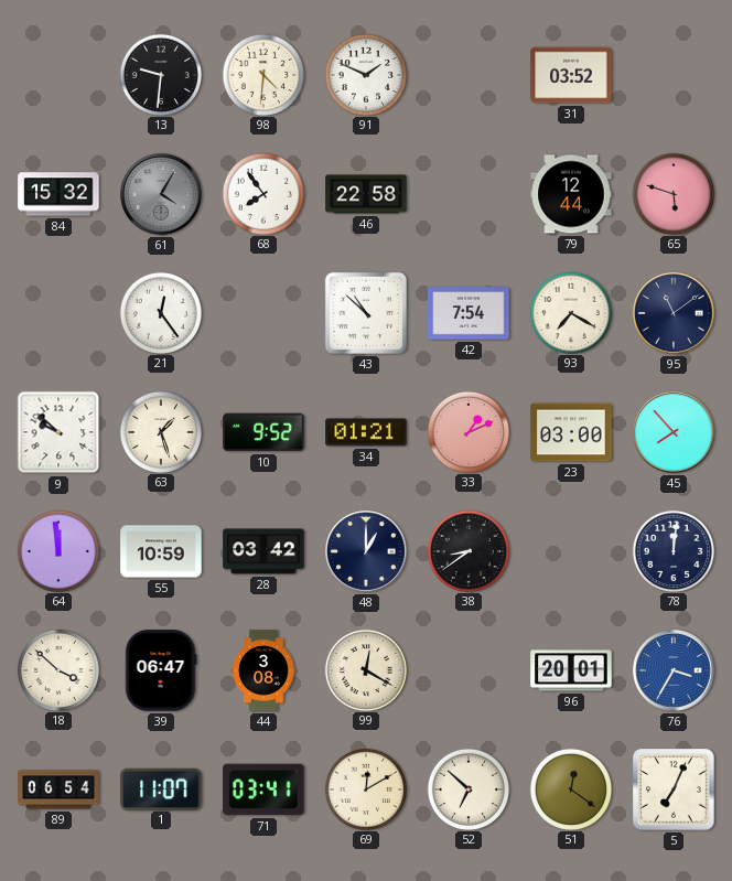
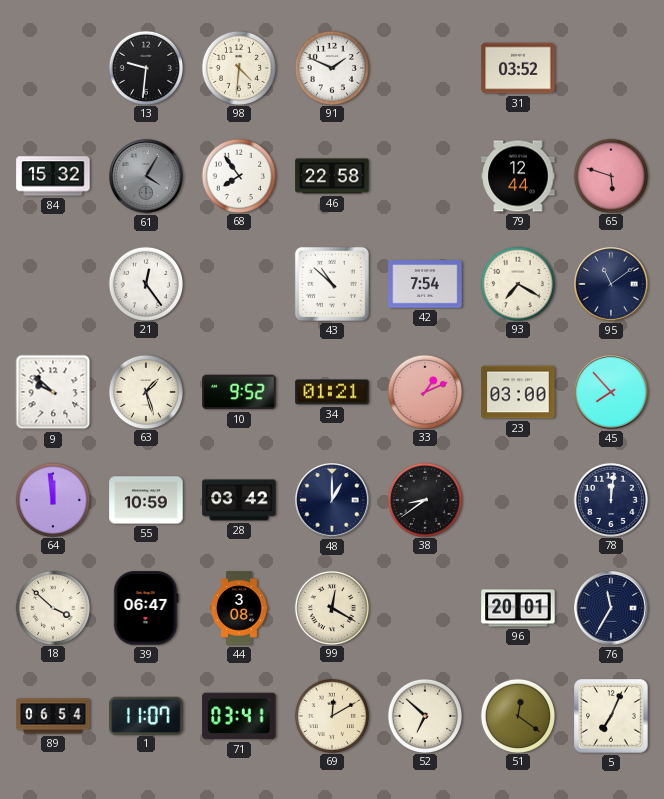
76: 3:35 -> 11:35 (611, 608)
76 dial: blue -> navy (611, 608)
